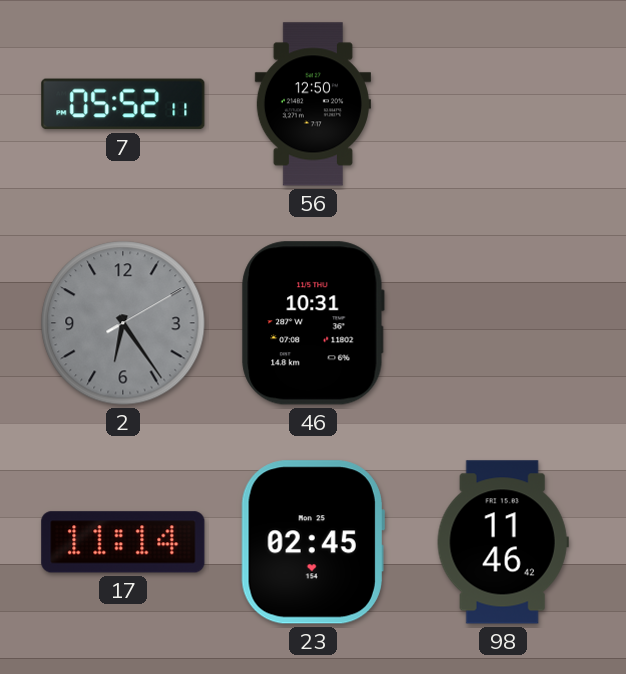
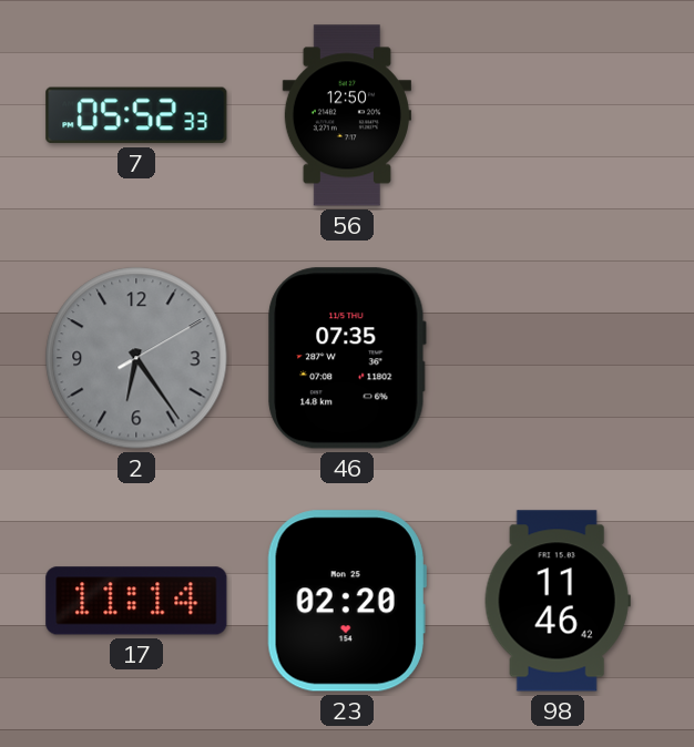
7: 05:52:11 -> 05:52:33 (136, 115)
46: 10:31 -> 07:35 (347, 358)
23: 02:45 -> 02:20 (347, 601)
